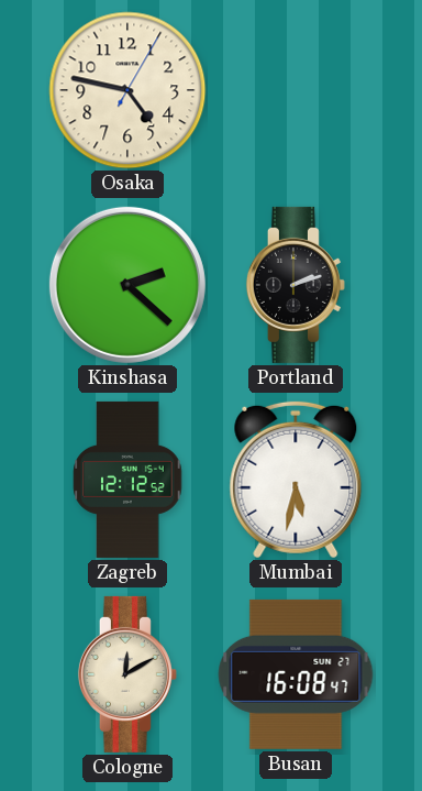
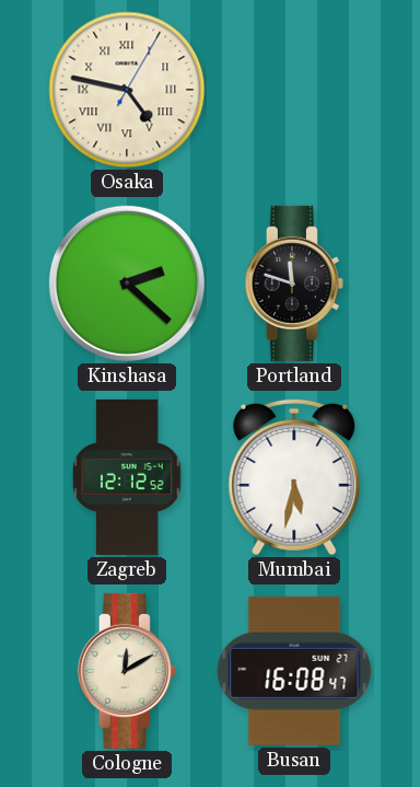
Osaka numerals: Arabic -> Roman (127, 90)
Portland: 2:12 -> 11:48 (294, 283)
